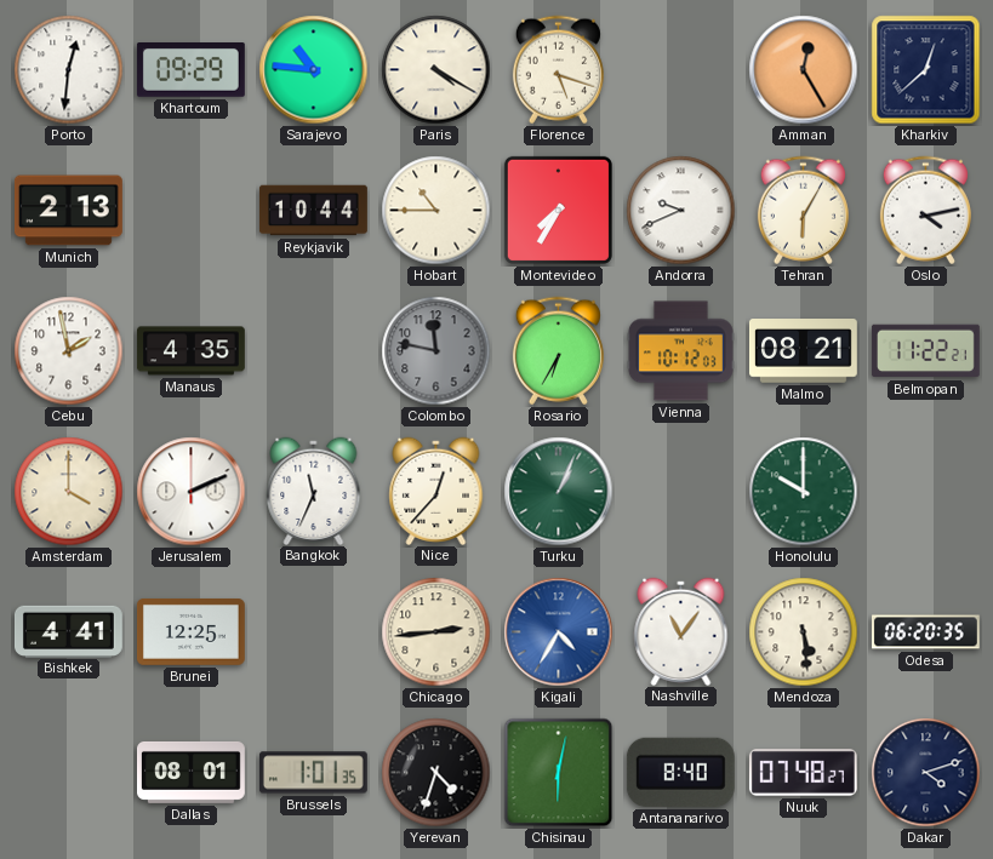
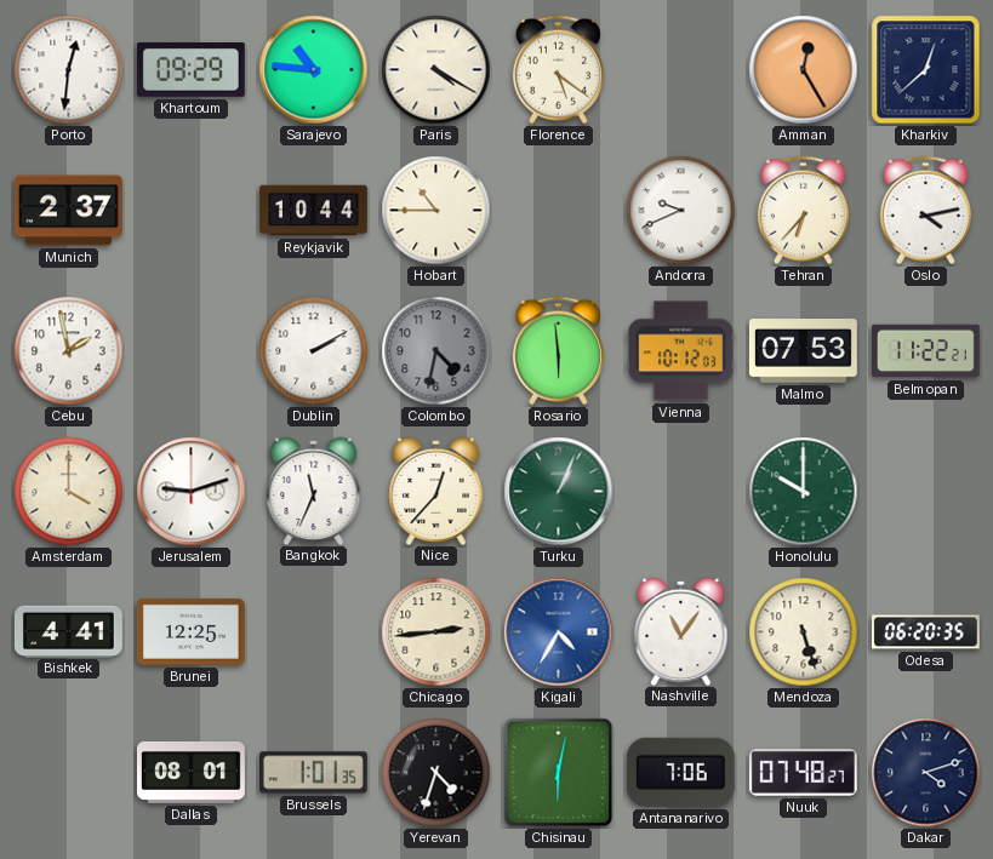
Florence: 5:18 -> 5:21 (558, 70)
Munich: 2:13 -> 2:37 (68, 211)
Montevideo: 7:35 -> none (558, 210)
Tehran: 6:05 -> 6:37 (803, 211)
Manaus: 4:35 -> none (192, 351)
Dublin: none -> 2:10 (314, 351)
Colombo: 11:47 -> 4:32 (436, 351)
Rosario: 6:35 -> 5:59 (558, 351)
Malmo: 08:21 -> 07:53 (803, 351)
Jerusalem: 2:11 -> 9:12 (192, 492)
Mendoza: 5:29 -> 5:27 (804, 632)
Antananarivo: 8:40 -> 7:06 (680, 772)
